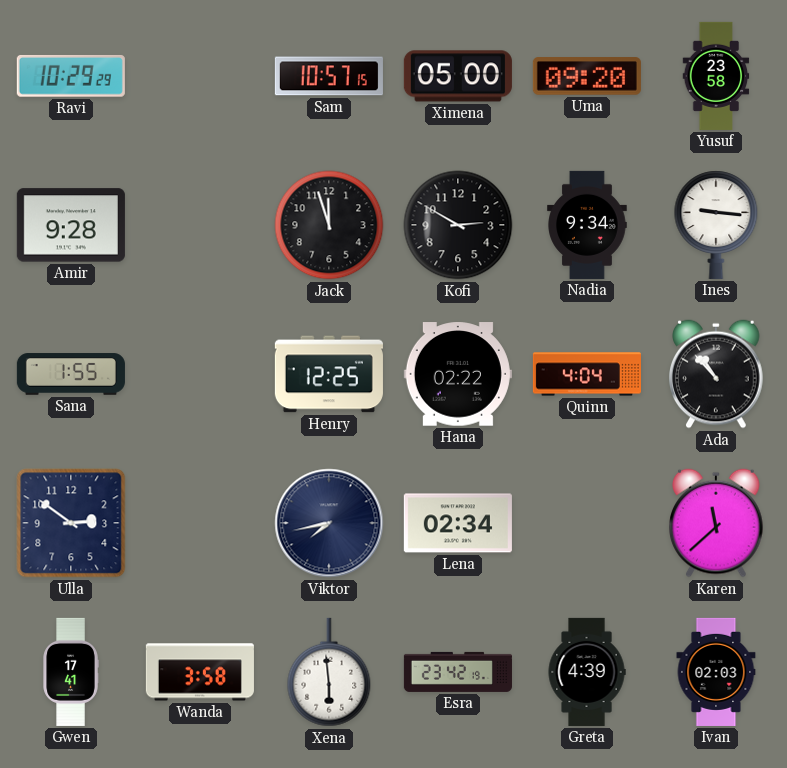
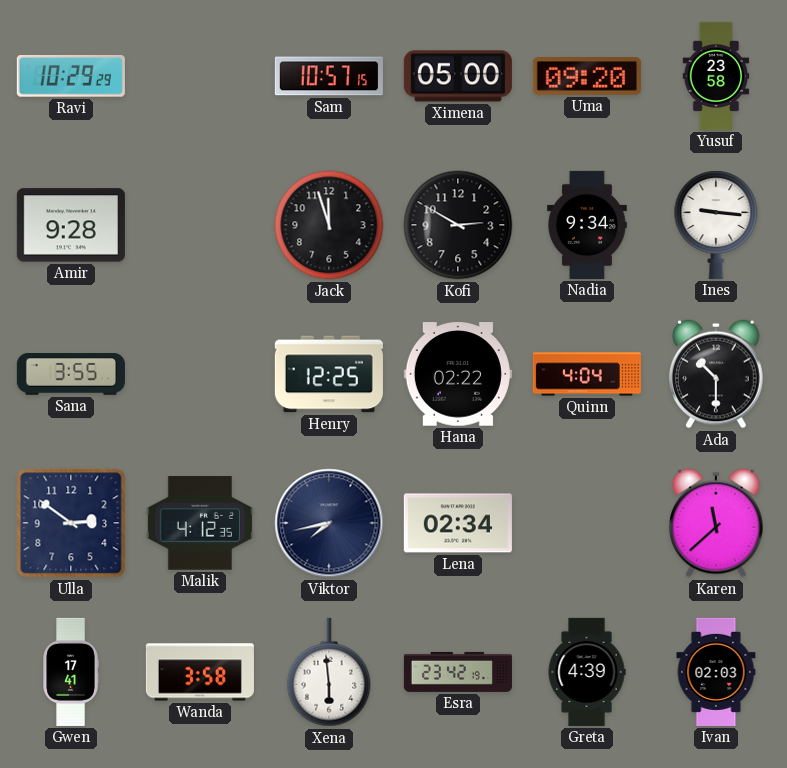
Sana: 1:55 -> 3:55 (71, 374)
Ada: 10:53 -> 10:30 (717, 374)
Malik: none -> 4:12 (200, 523)
